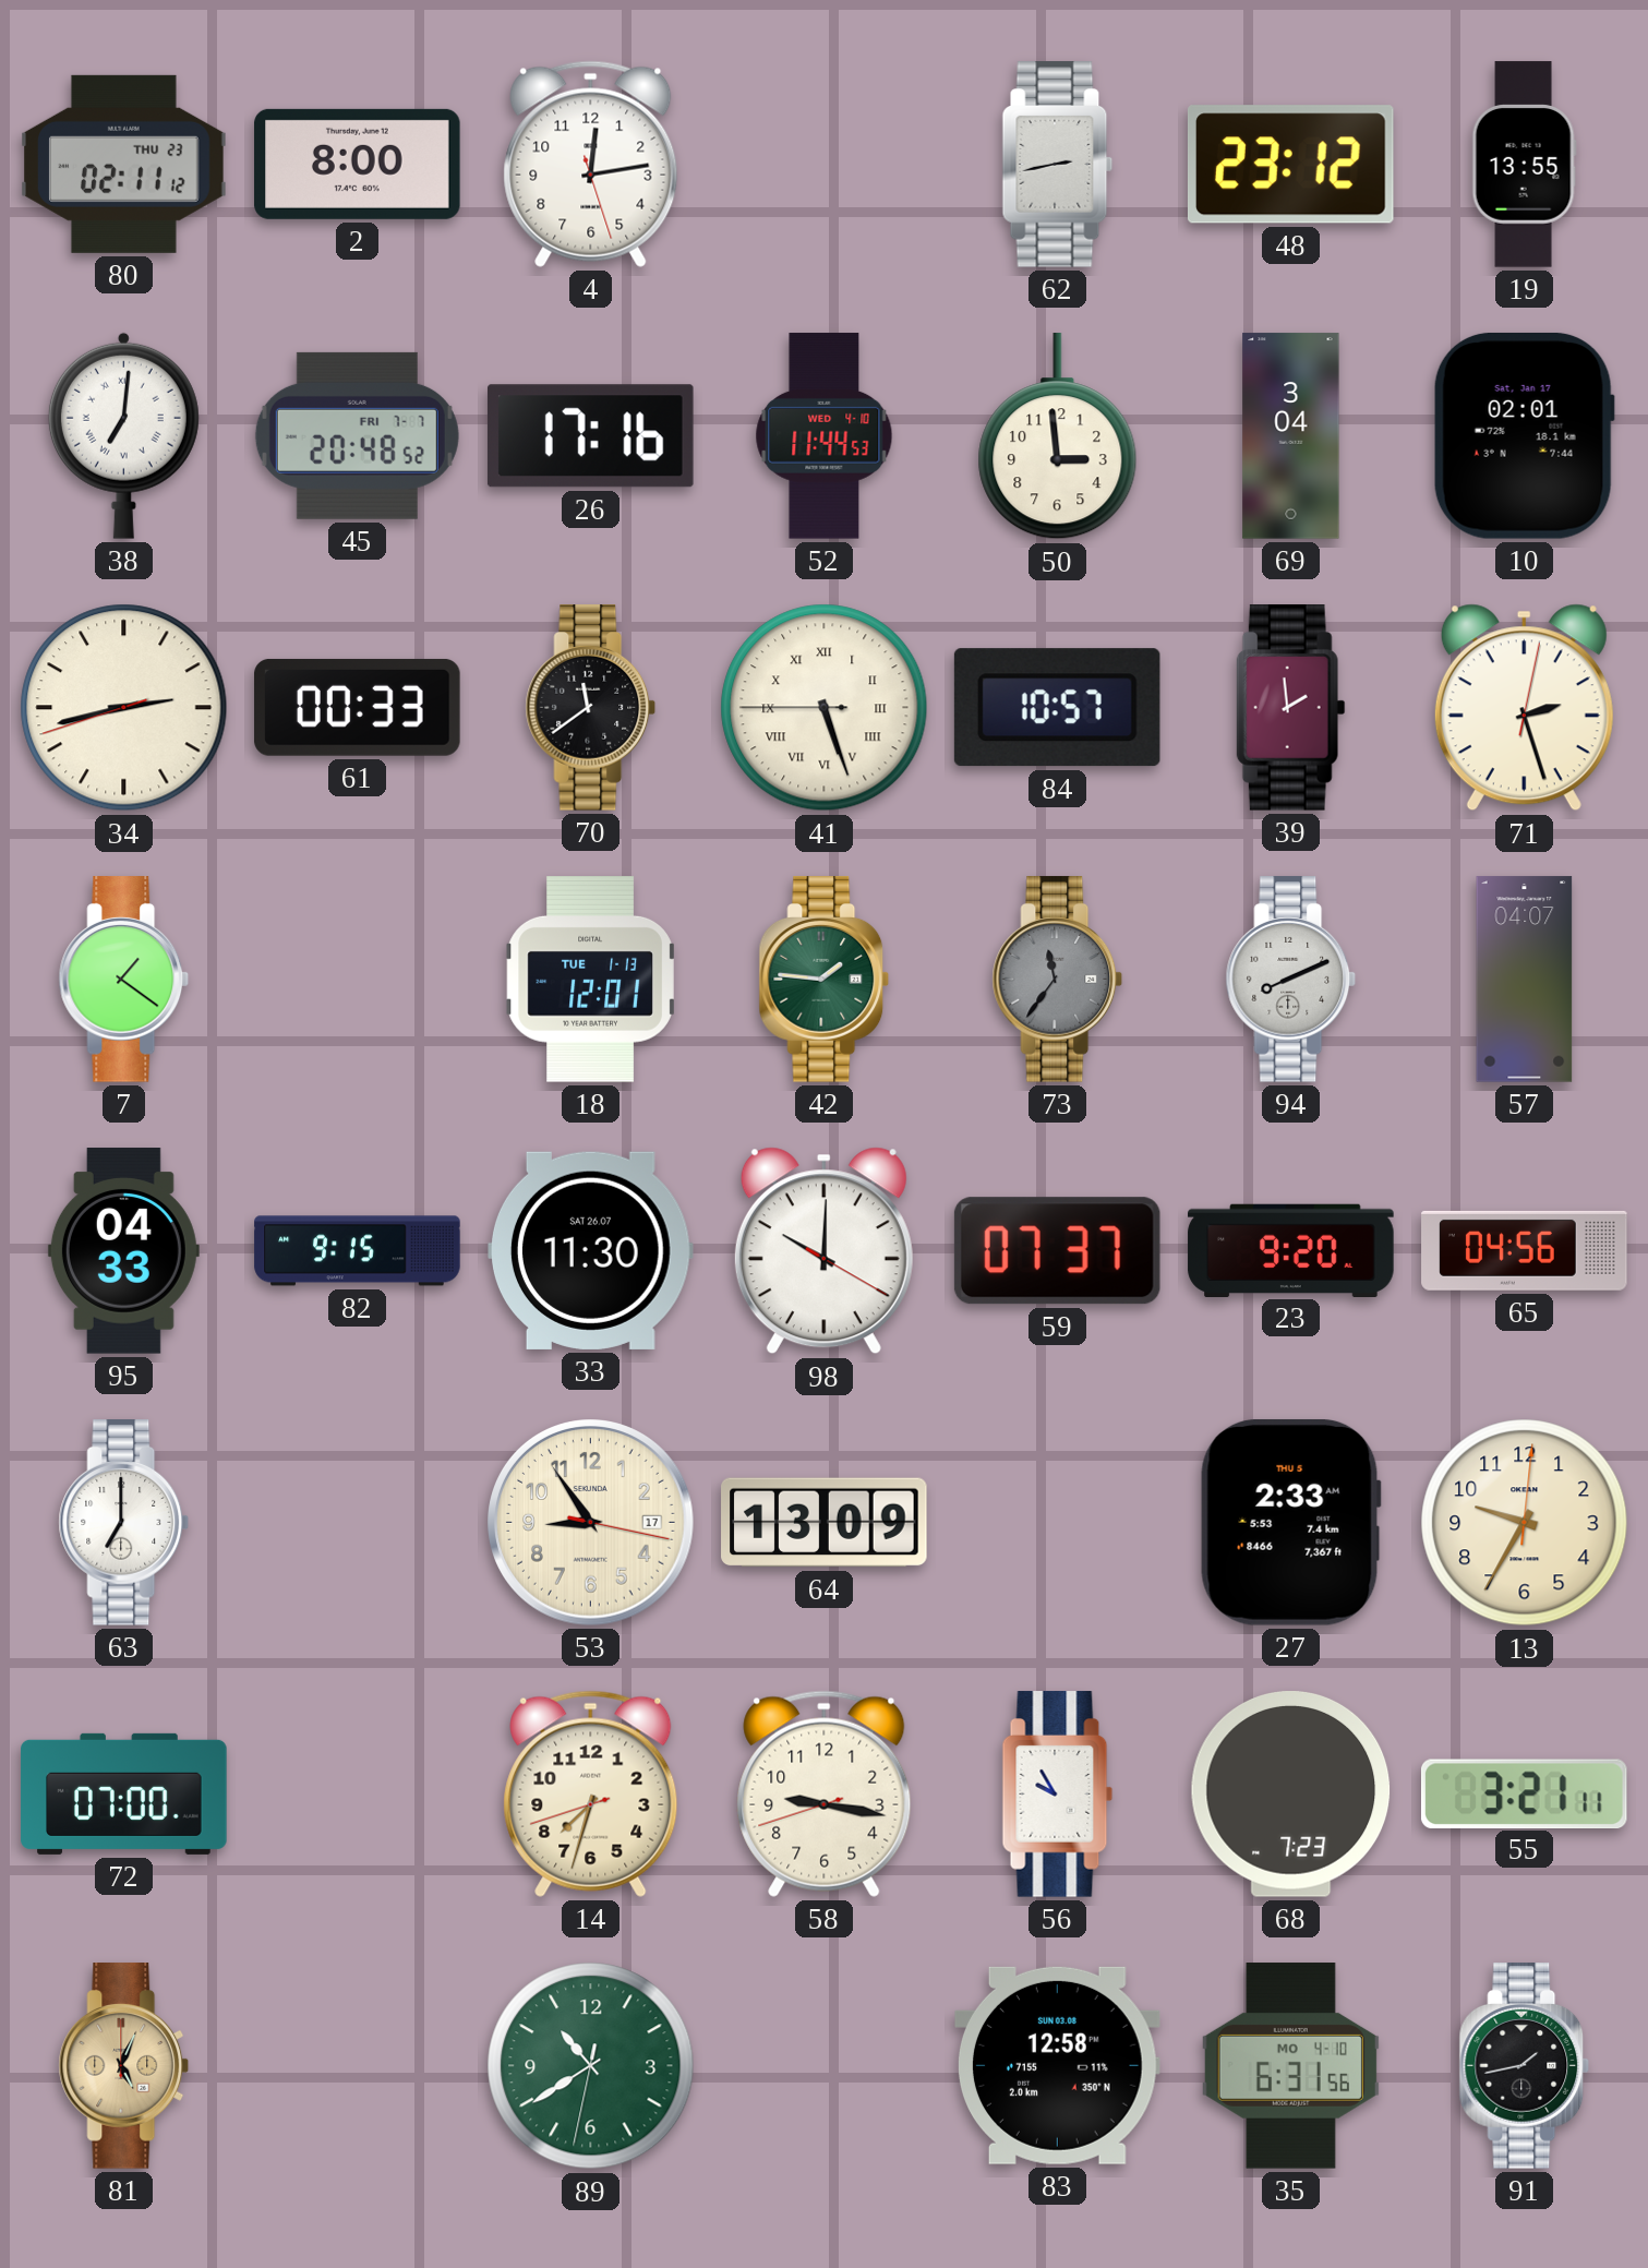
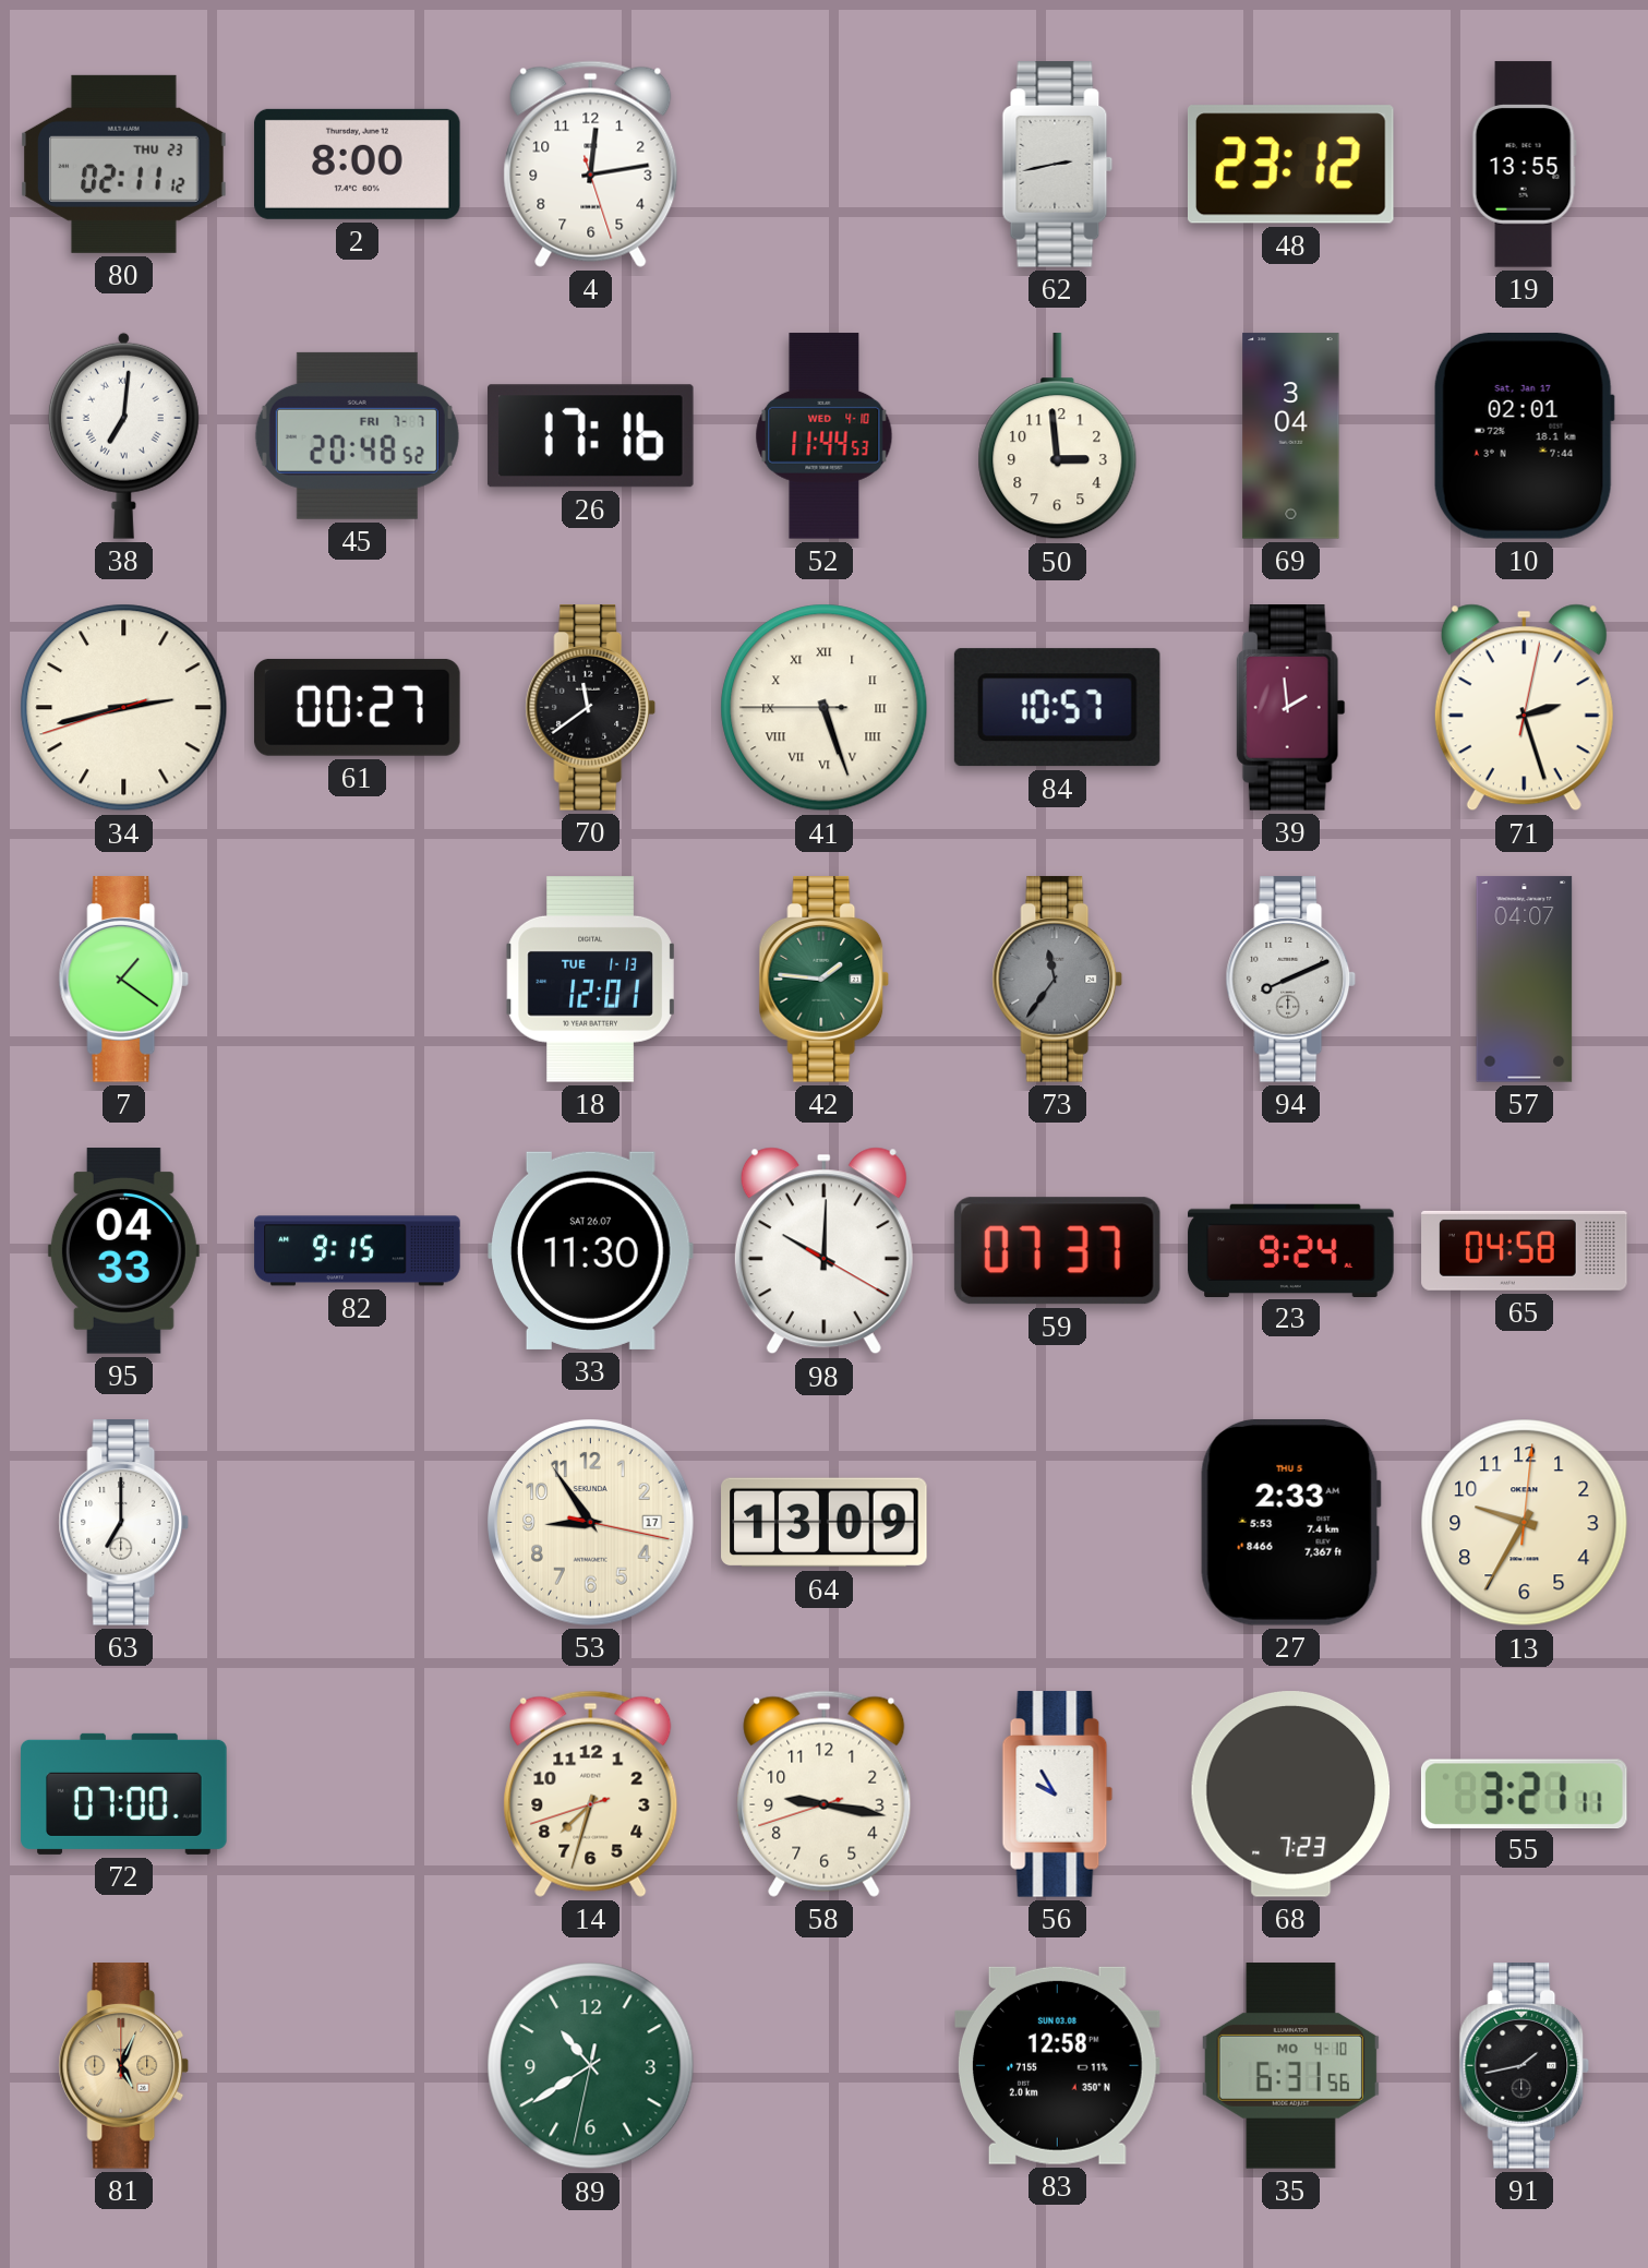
61: 00:33 -> 00:27 (358, 707)
23: 9:20 -> 9:24 (1291, 1250)
65: 04:56 -> 04:58 (1525, 1250)
